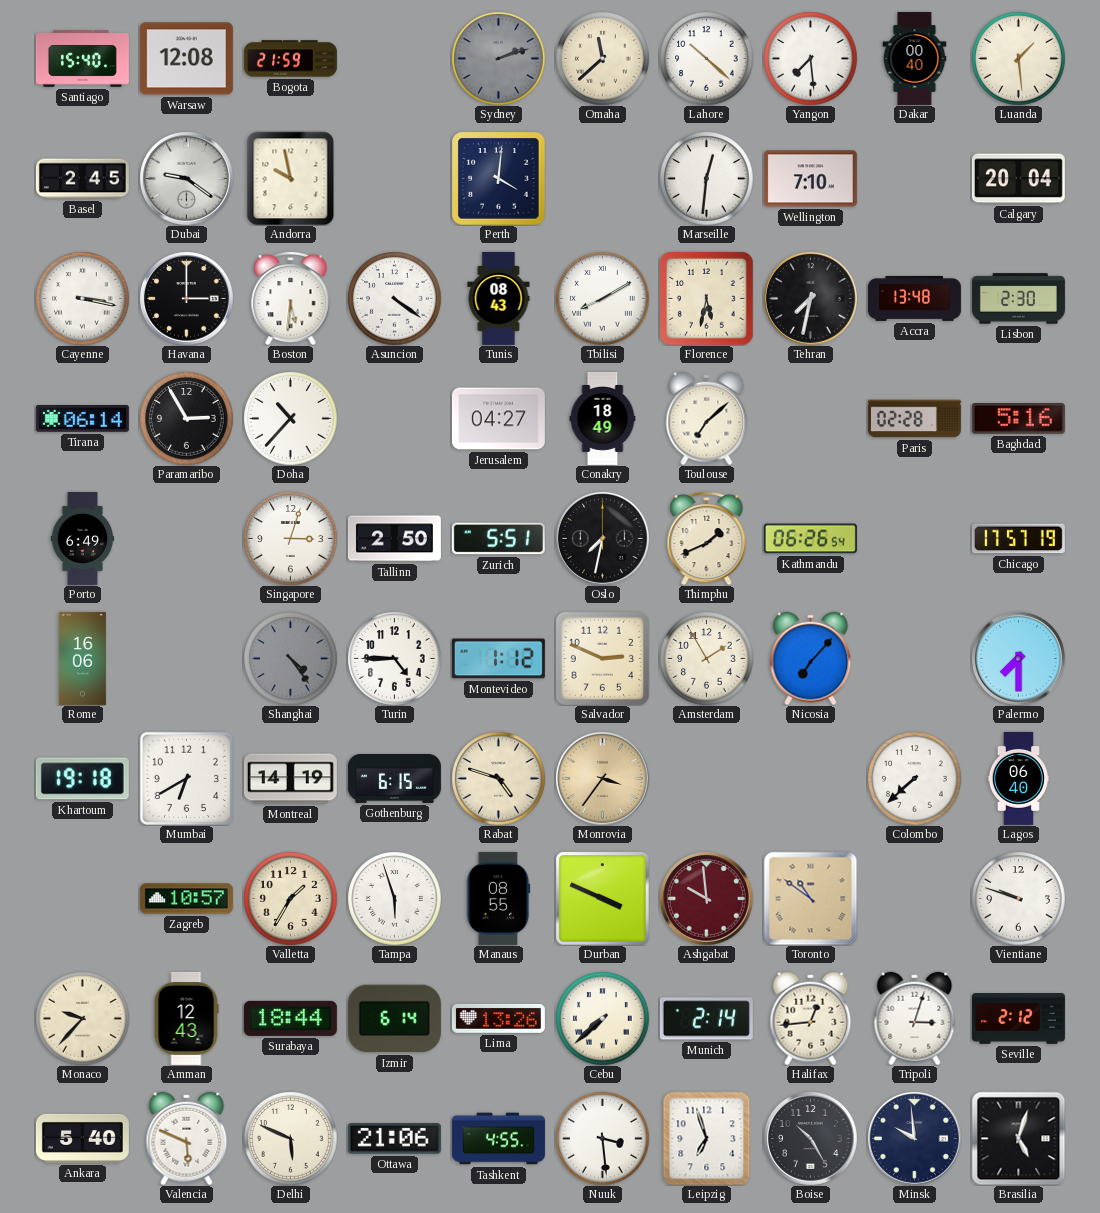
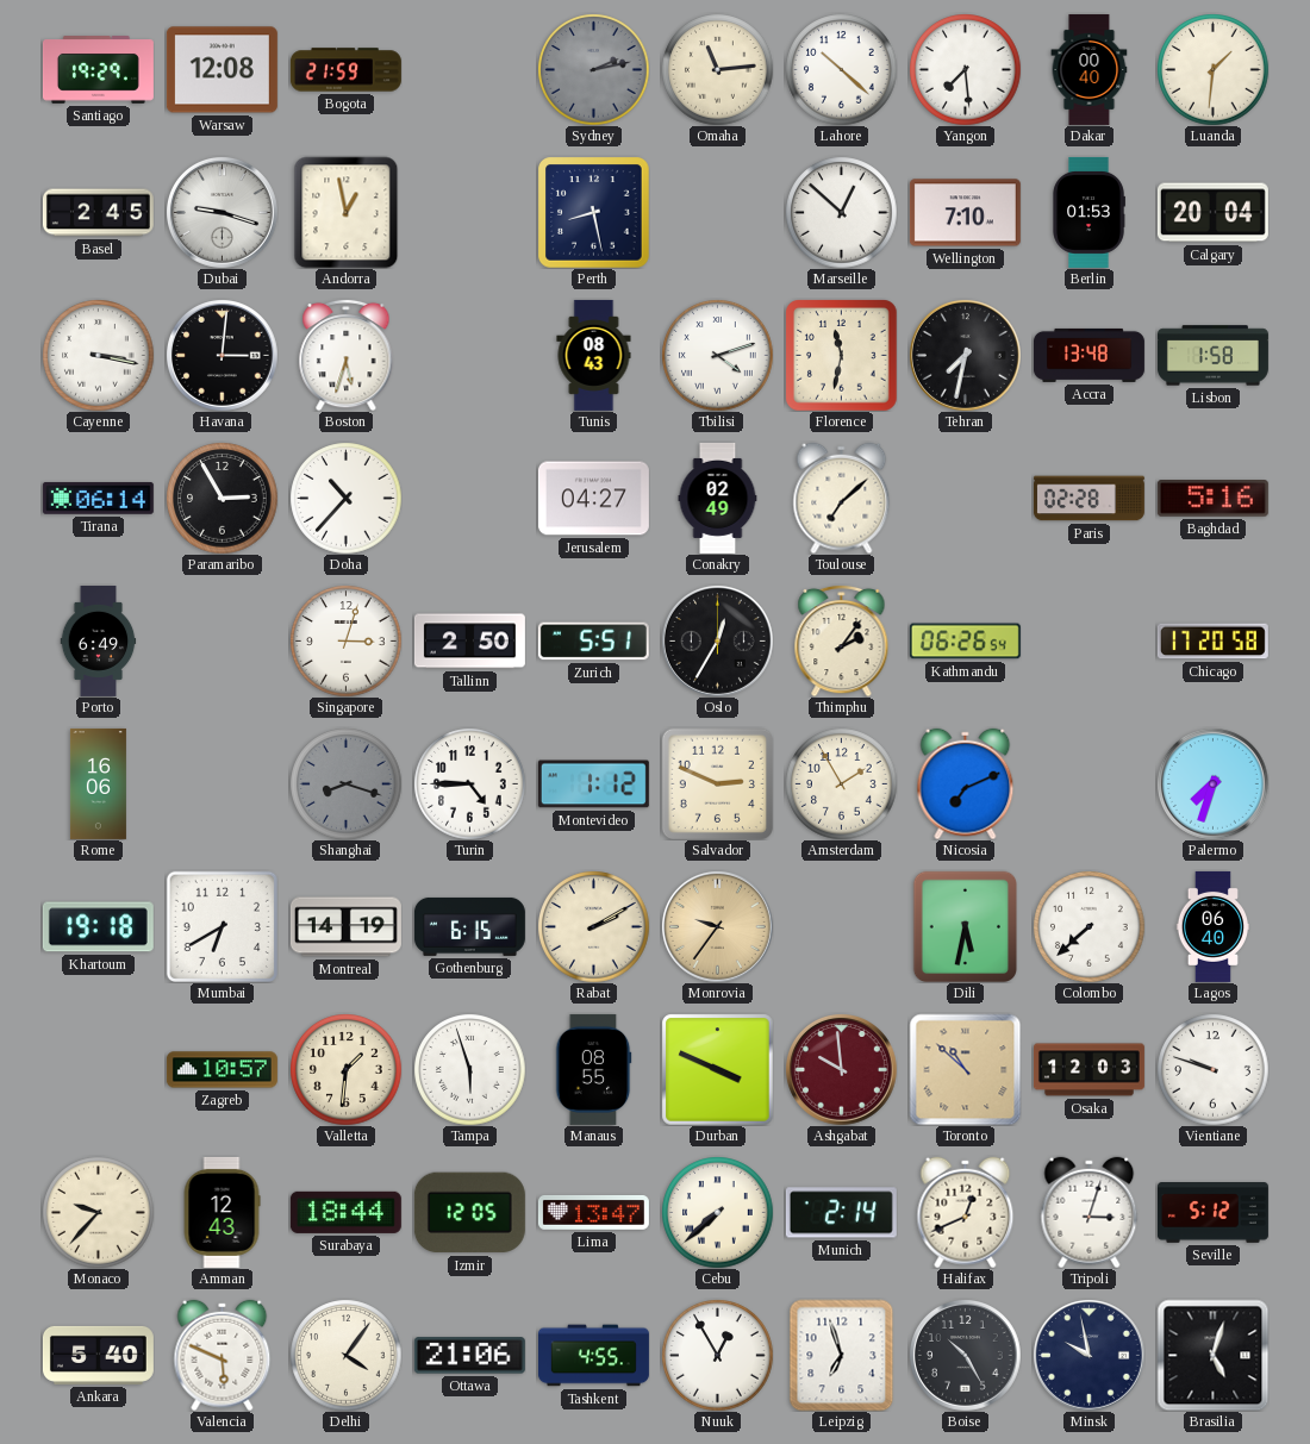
Santiago: 15:40 -> 19:29 (98, 70)
Sydney: 2:12 -> 2:13 (593, 69)
Omaha: 11:38 -> 11:14 (717, 69)
Luanda: 1:29 -> 1:31 (1212, 69)
Dubai: 9:21 -> 9:18 (223, 213)
Andorra: 9:58 -> 12:58 (347, 212)
Perth: 4:01 -> 8:28 (593, 212)
Marseille: 12:31 -> 12:52 (841, 212)
Berlin: none -> 01:53 (1088, 212)
Havana: 3:00 -> 3:01 (223, 356)
Boston: 5:31 -> 5:33 (347, 355)
Asuncion: 4:21 -> none (394, 298)
Tbilisi: 8:10 -> 4:12 (717, 355)
Florence: 5:32 -> 11:32 (841, 355)
Lisbon: 2:30 -> 1:58 (1212, 356)
Conakry: 18:49 -> 02:49 (718, 498)
Oslo: 7:32 -> 12:35 (718, 642)
Thimphu: 1:41 -> 2:06 (842, 640)
Chicago: 17:57 -> 17:20 (1212, 642)
Shanghai: 4:24 -> 8:18 (345, 783)
Nicosia: 7:07 -> 7:11 (966, 783)
Palermo: 7:30 -> 7:33 (1214, 784)
Rabat: 4:48 -> 2:10 (593, 926)
Monrovia: 3:36 -> 9:36 (718, 927)
Dili: none -> 5:32 (965, 926)
Valletta: 1:35 -> 1:31 (345, 1069)
Toronto: 10:51 -> 10:52 (965, 1069)
Osaka: none -> 12:03 (1088, 1070)
Izmir: 6:14 -> 12:05 (469, 1213)
Lima: 13:26 -> 13:47 (593, 1213)
Halifax: 12:44 -> 12:41 (966, 1212)
Seville: 2:12 -> 5:12 (1212, 1213)
Delhi: 5:49 -> 4:06 (345, 1355)
Nuuk: 3:29 -> 12:55 (717, 1355)
Minsk: 9:59 -> 9:58 (1090, 1356)
